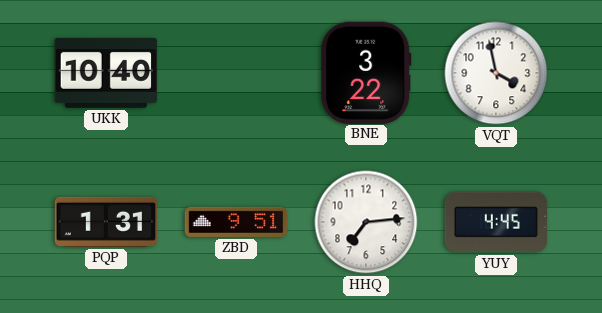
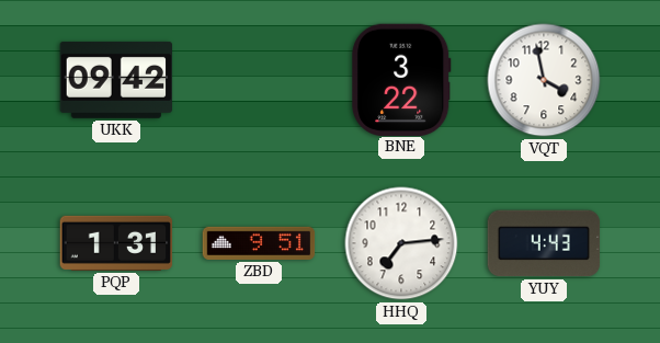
UKK: 10:40 -> 09:42 (116, 80)
YUY: 4:45 -> 4:43 (544, 243)
